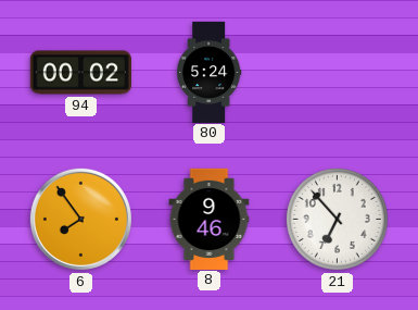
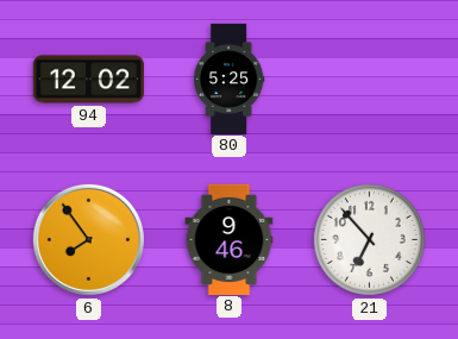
94: 00:02 -> 12:02 (88, 80)
80: 5:24 -> 5:25 (230, 79)
